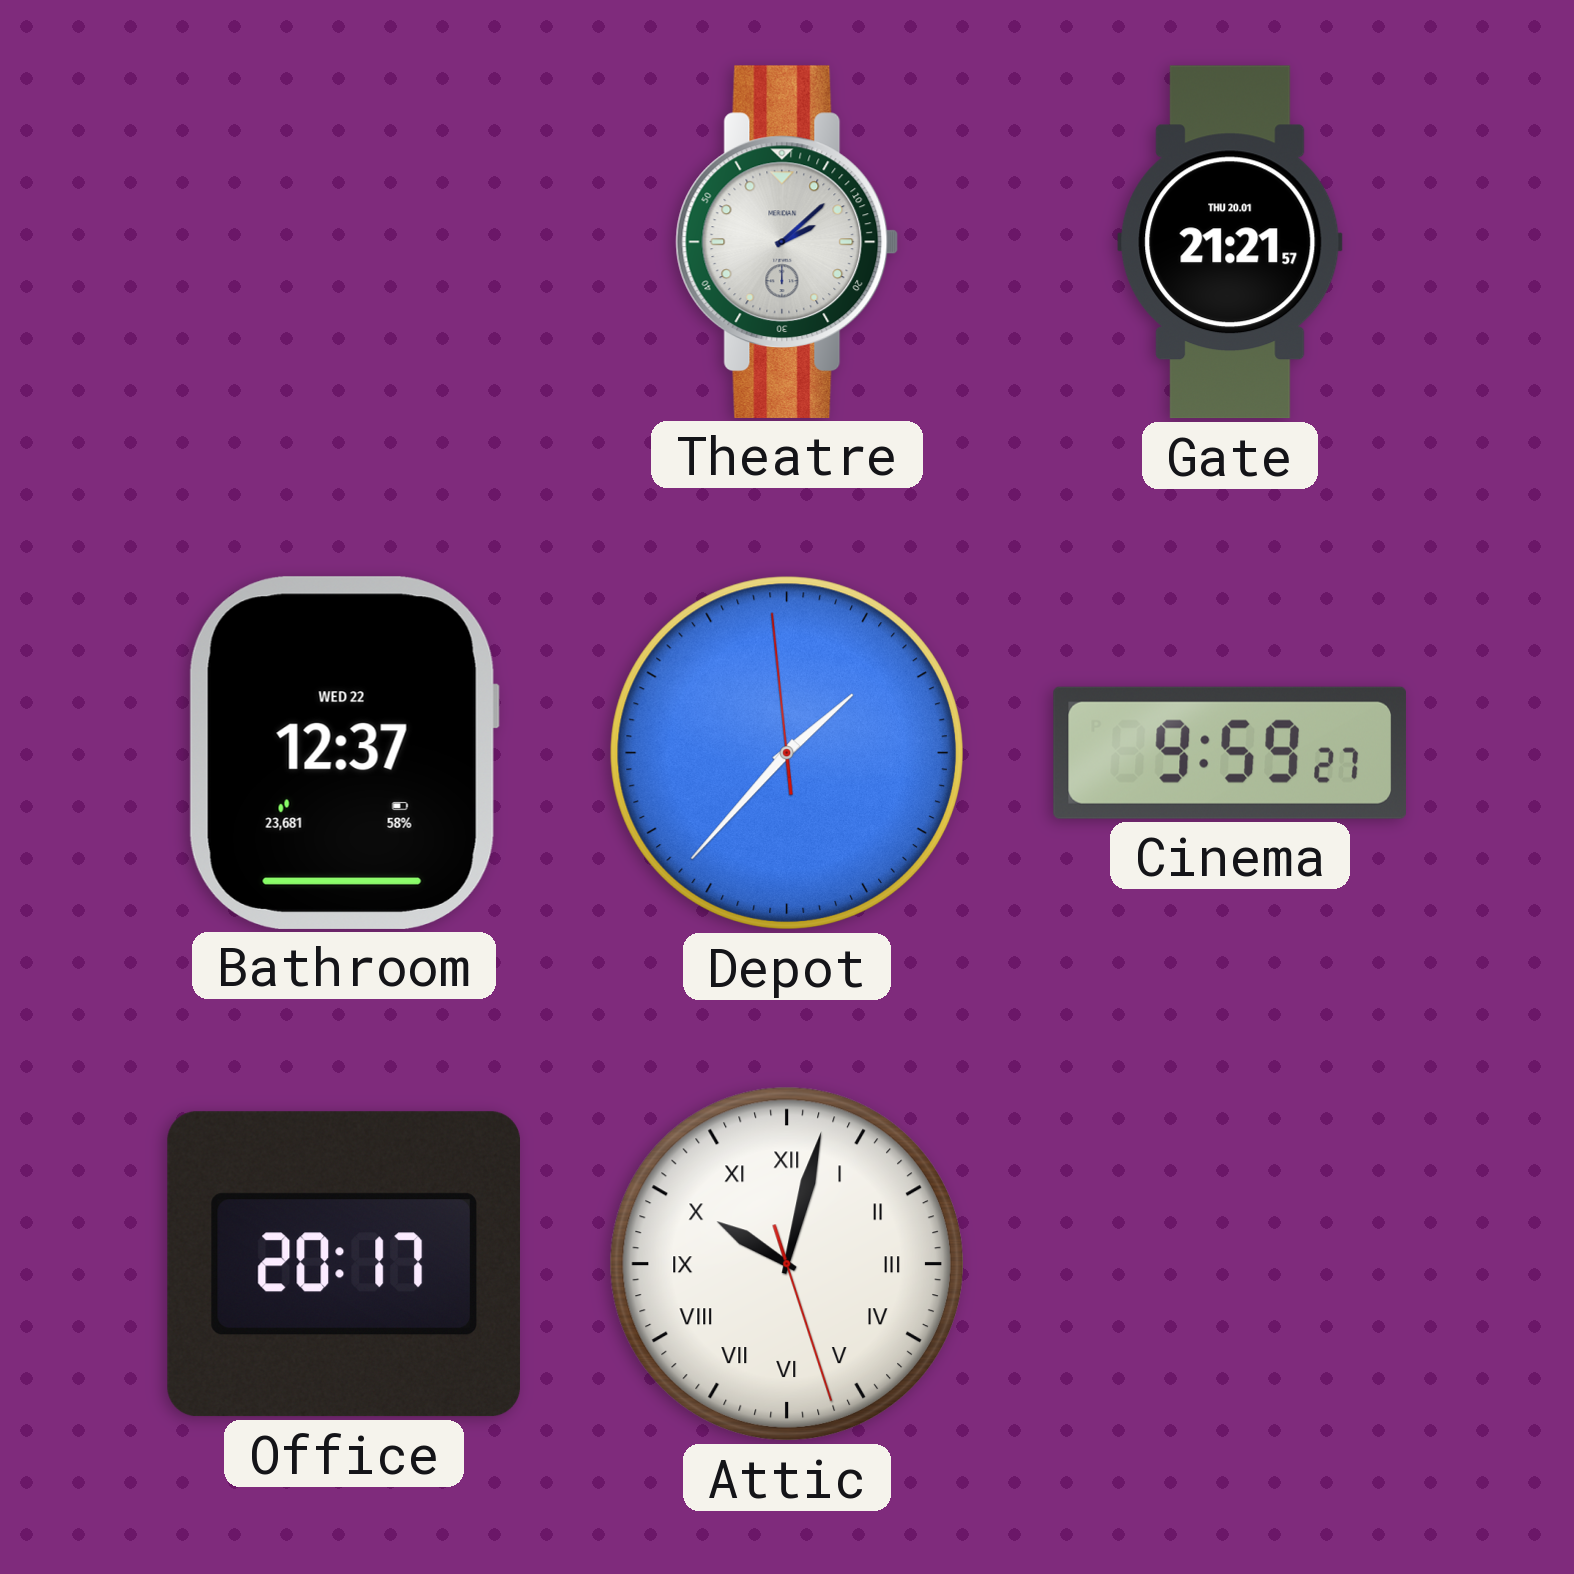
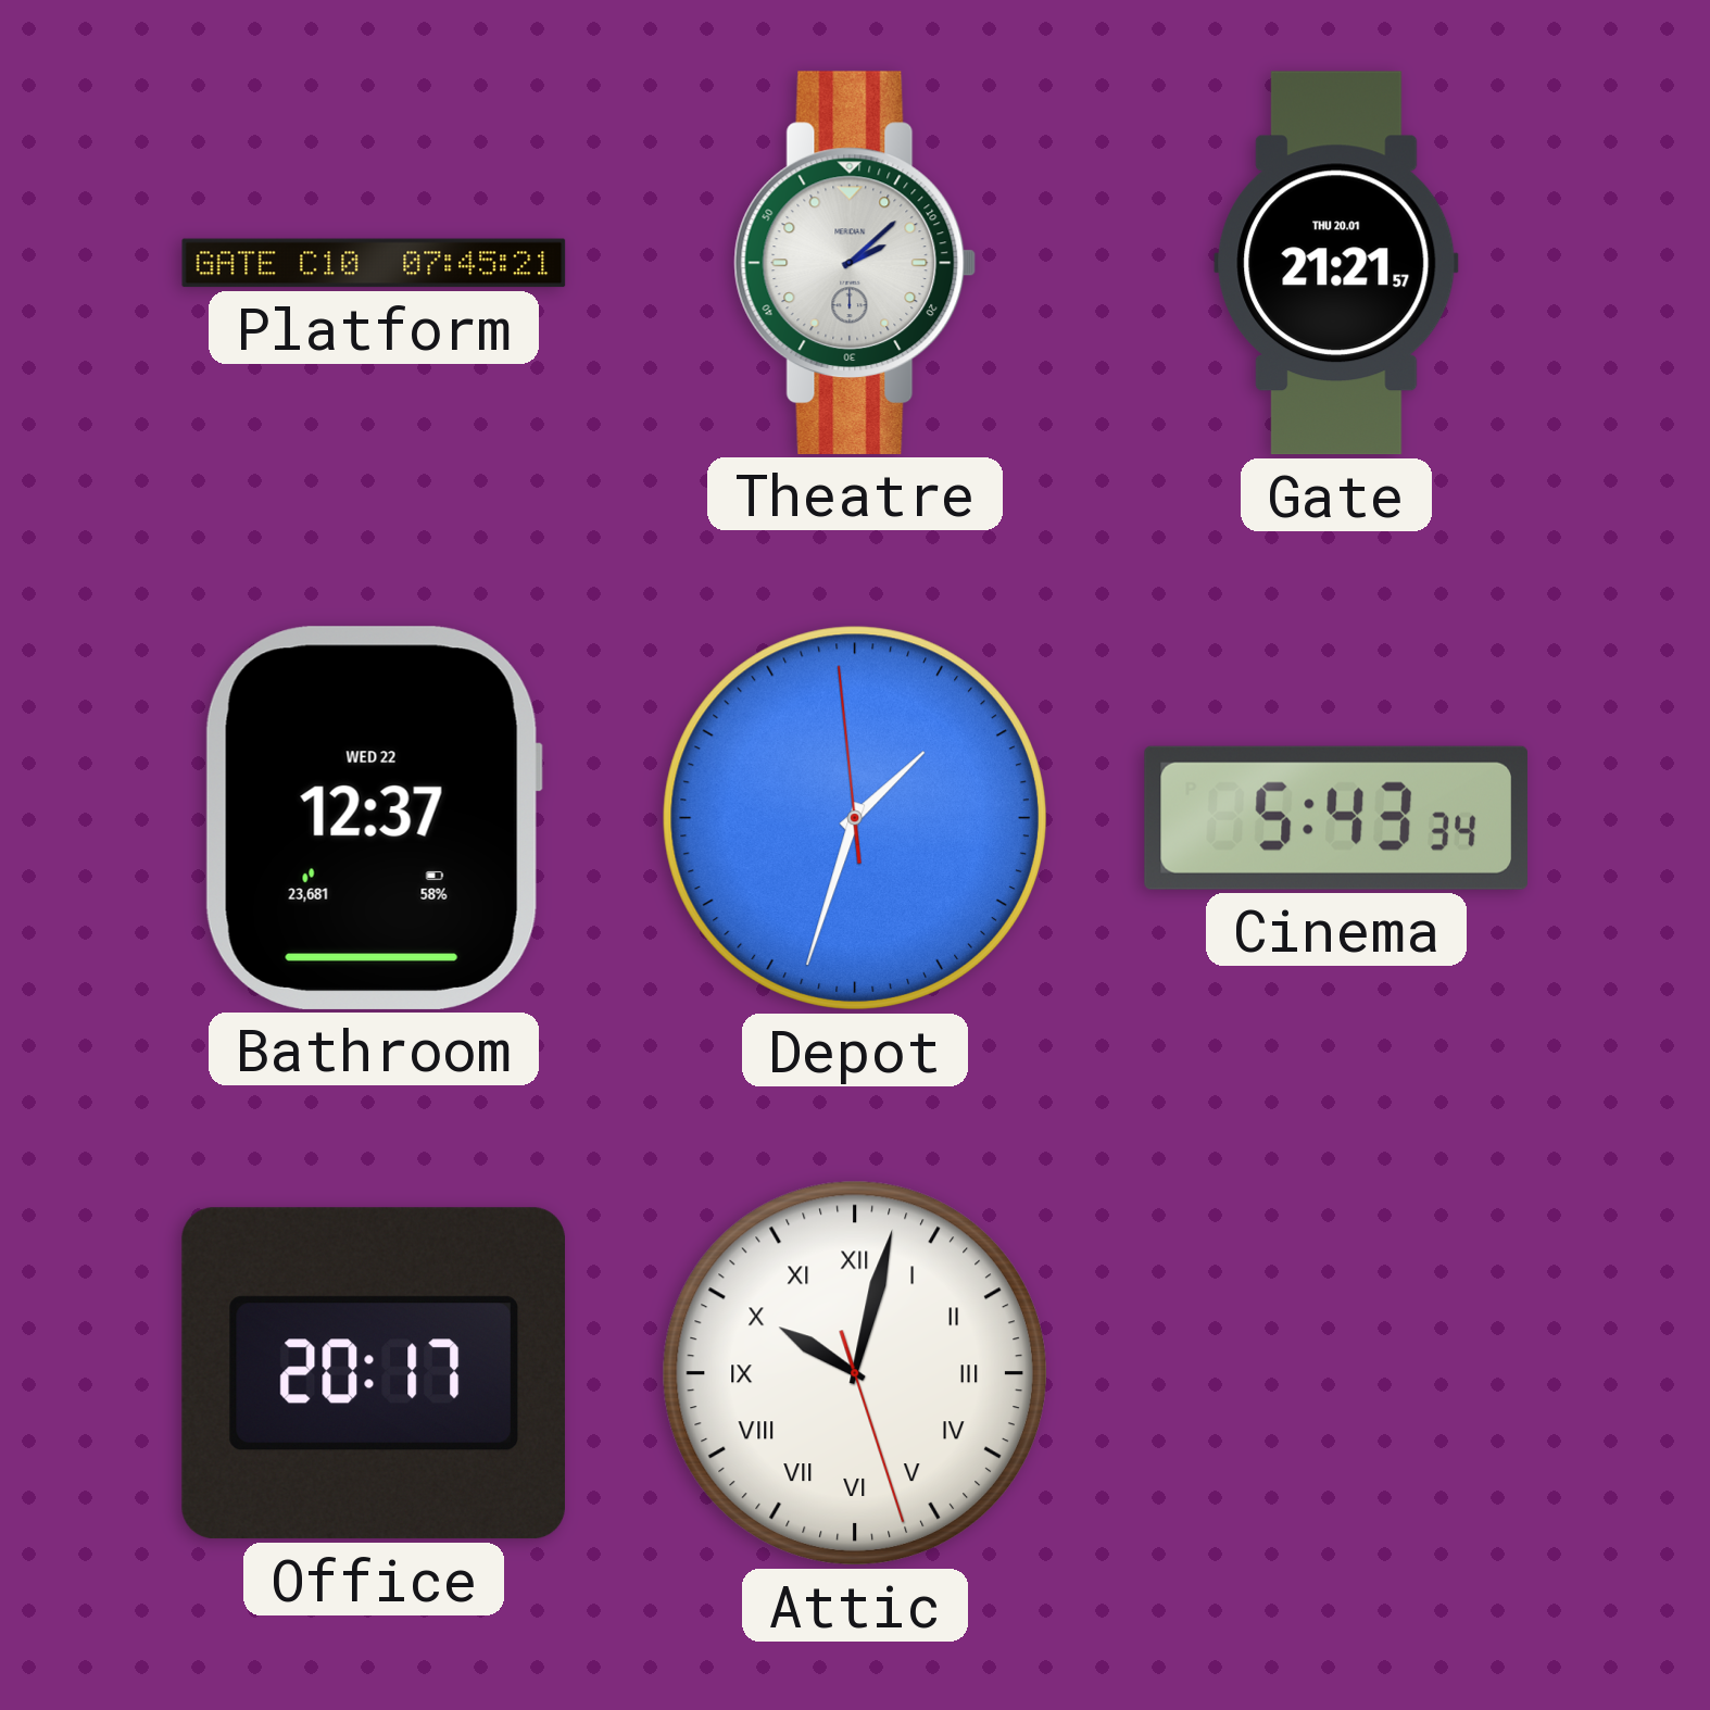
Platform: none -> 07:45 (374, 263)
Depot: 1:36 -> 1:32 (855, 818)
Cinema: 9:59 -> 5:43 (1336, 818)
